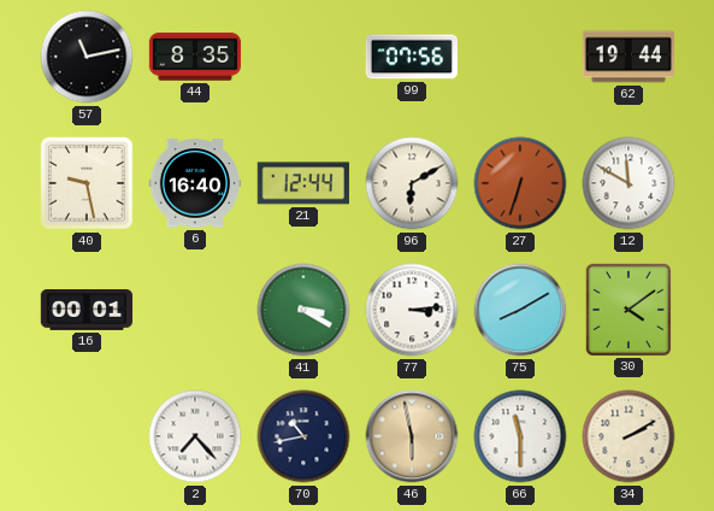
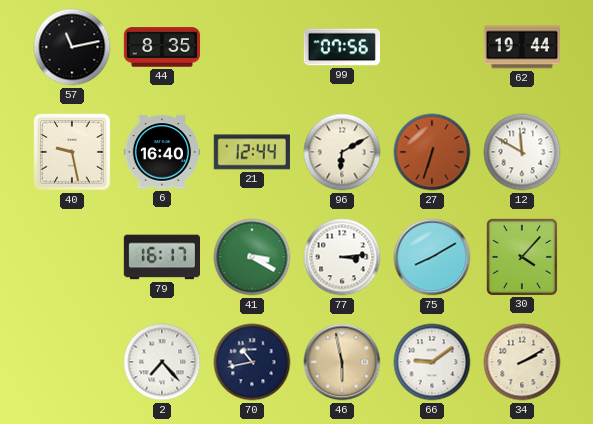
16: 00:01 -> none (87, 311)
79: none -> 16:17 (161, 257)
30: 4:09 -> 4:07 (521, 256)
66: 11:30 -> 9:09 (432, 362)
